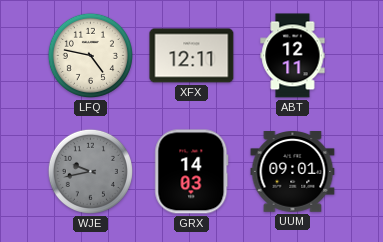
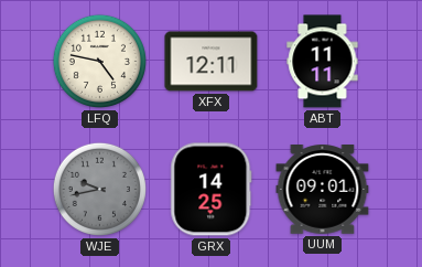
ABT: 12:11 -> 11:11 (323, 62)
GRX: 14:03 -> 14:25 (212, 190)
